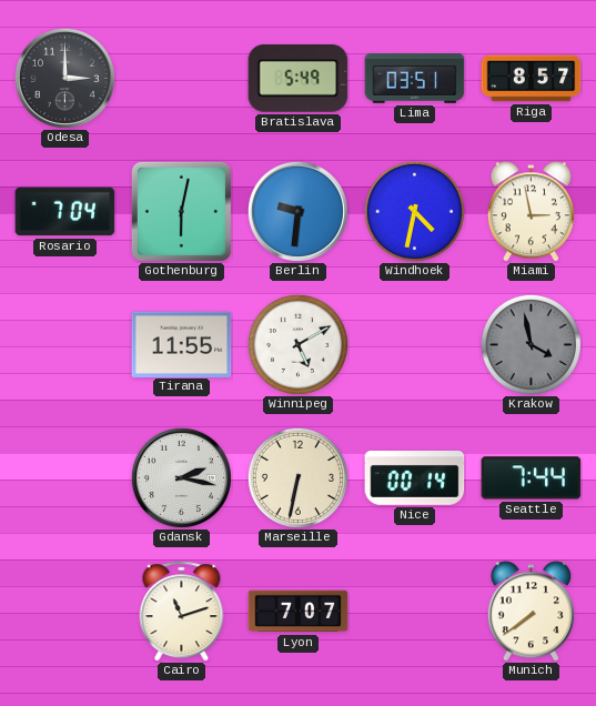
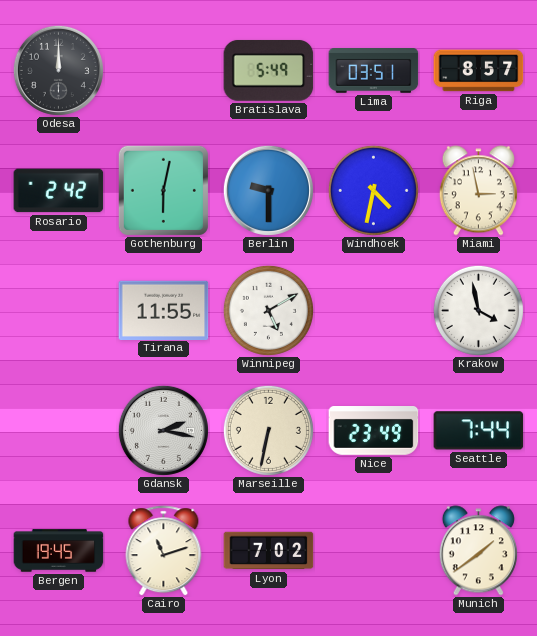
Odesa: 3:00 -> 12:00 (58, 70)
Rosario: 7:04 -> 2:42 (59, 191)
Berlin: 9:31 -> 9:30 (268, 190)
Krakow dial: grey -> white (478, 310)
Nice: 00:14 -> 23:49 (374, 431)
Bergen: none -> 19:45 (59, 551)
Lyon: 7:07 -> 7:02 (269, 551)
Munich: 7:39 -> 1:39 (478, 551)
